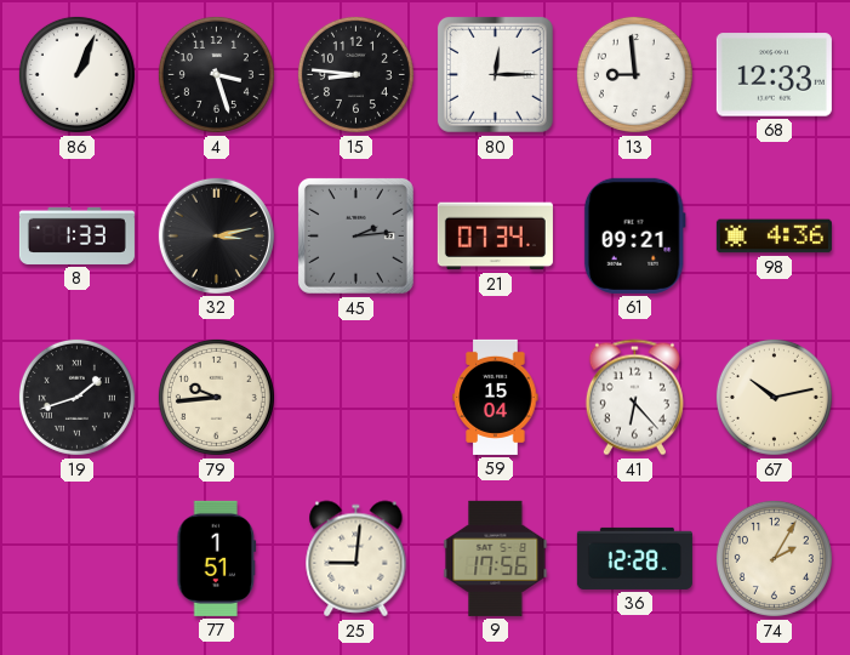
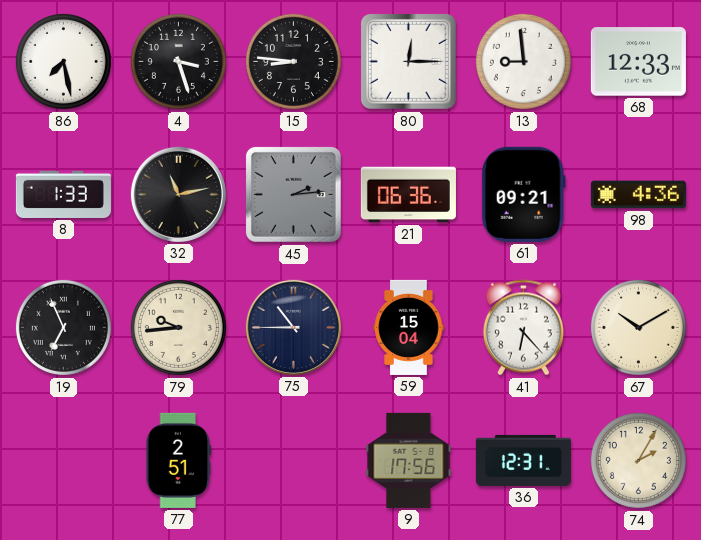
86: 1:04 -> 7:28 (63, 61)
32: 3:13 -> 11:13 (178, 194)
21: 07:34 -> 06:36 (408, 195)
19: 1:42 -> 6:56 (63, 327)
75: none -> 10:45 (293, 327)
67: 10:13 -> 10:10 (638, 327)
77: 1:51 -> 2:51 (179, 460)
25: 9:01 -> none (356, 559)
36: 12:28 -> 12:31 (523, 460)
